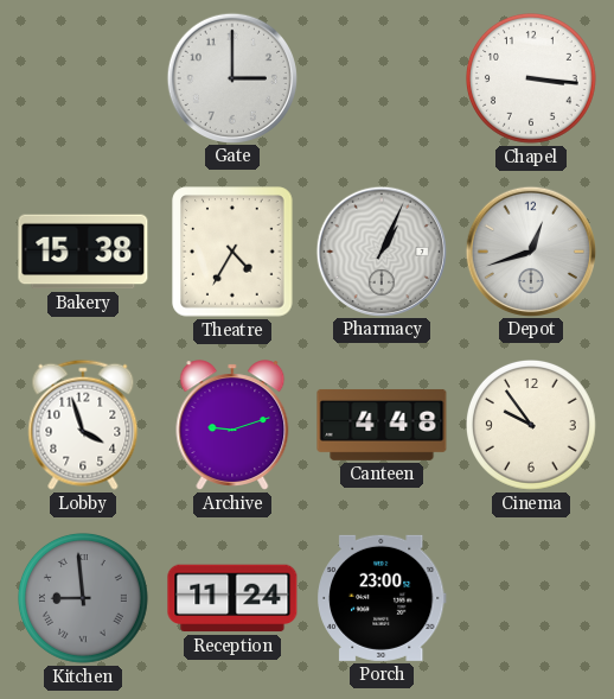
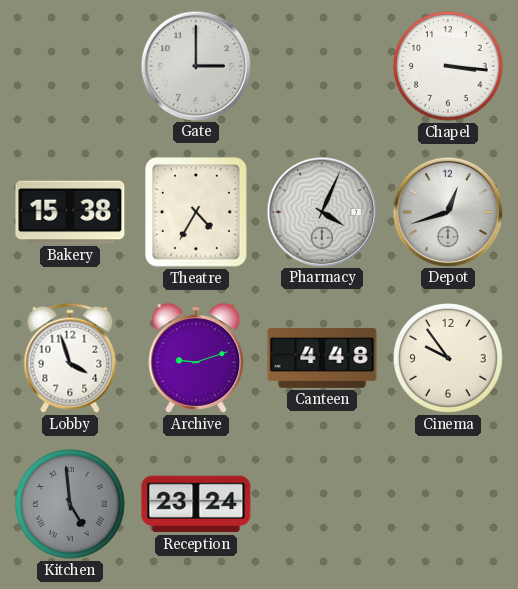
Pharmacy: 1:04 -> 4:04 (321, 211)
Kitchen: 8:59 -> 4:59 (71, 505)
Reception: 11:24 -> 23:24 (196, 504)
Porch: 23:00 -> none (383, 598)
